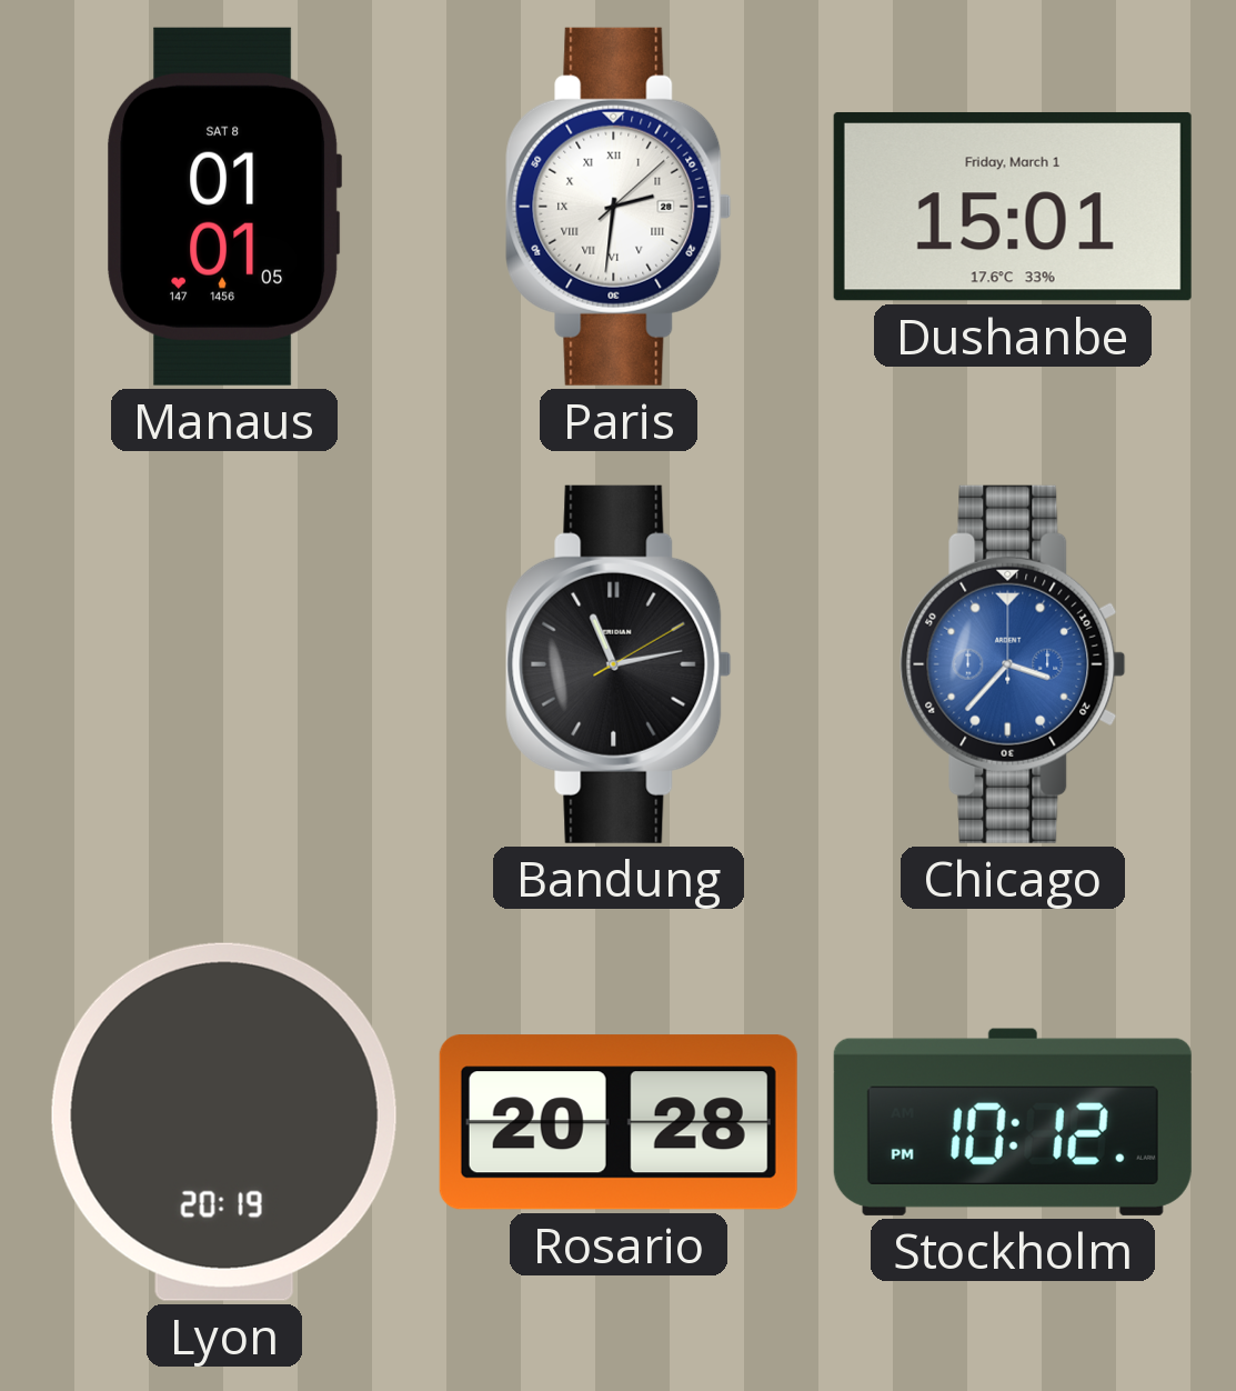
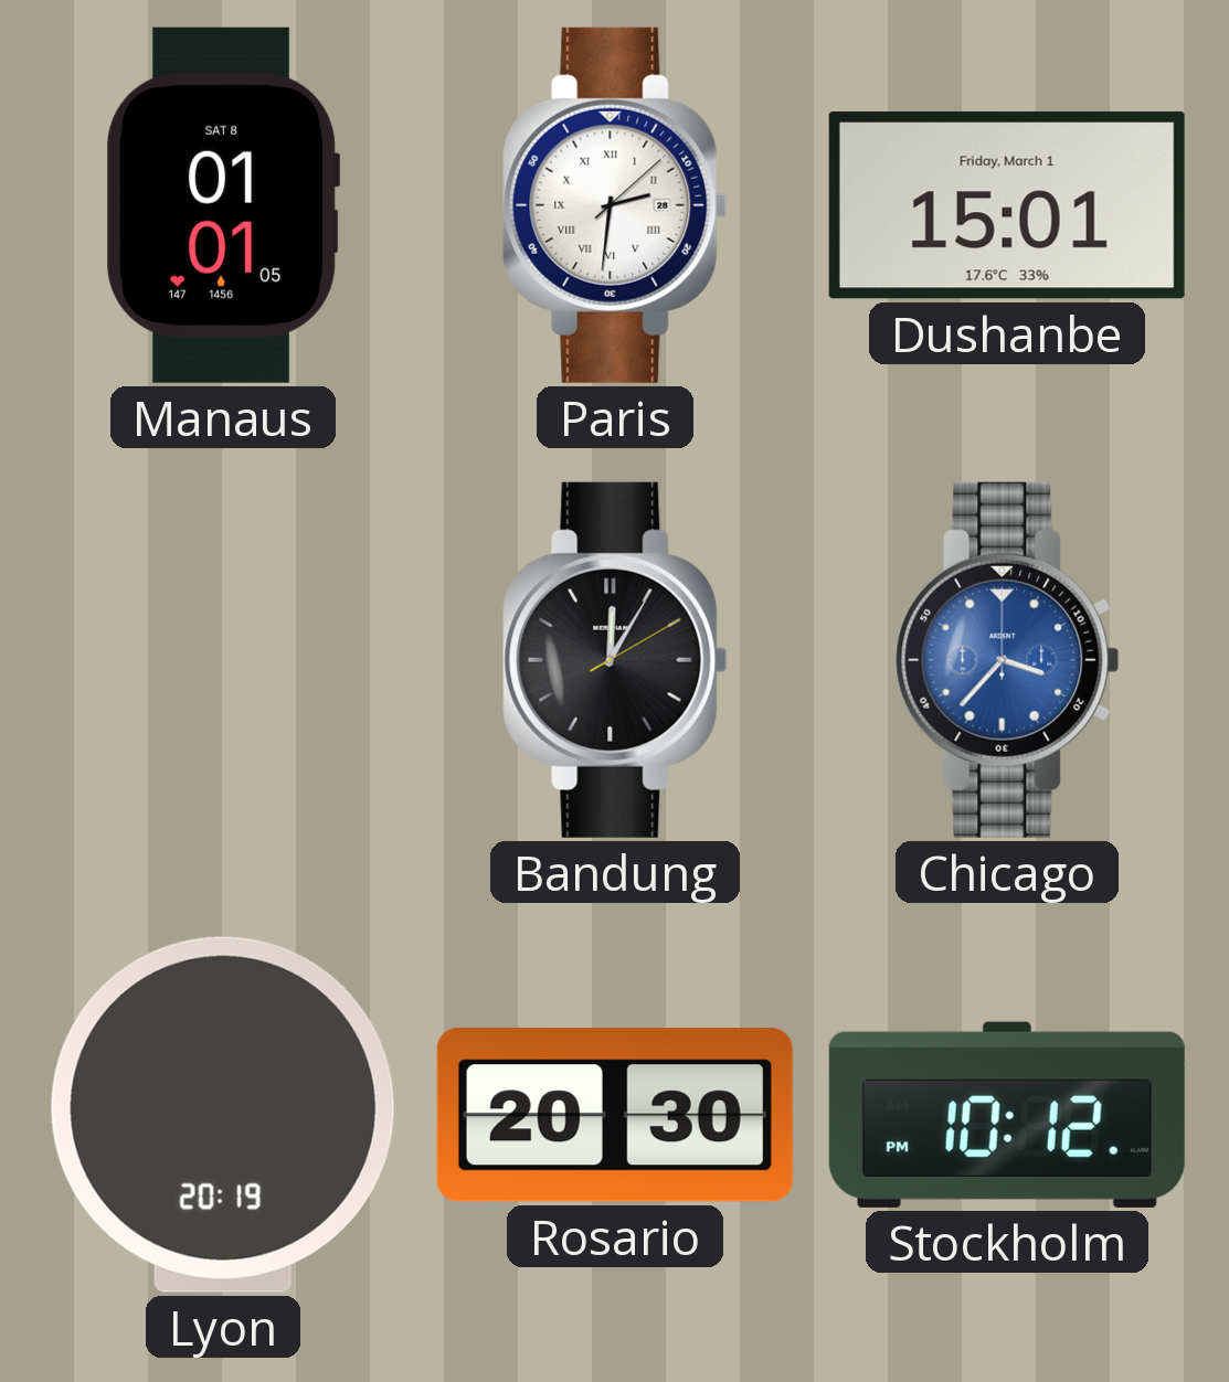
Bandung: 11:13 -> 12:05 (615, 660)
Rosario: 20:28 -> 20:30 (615, 1115)
